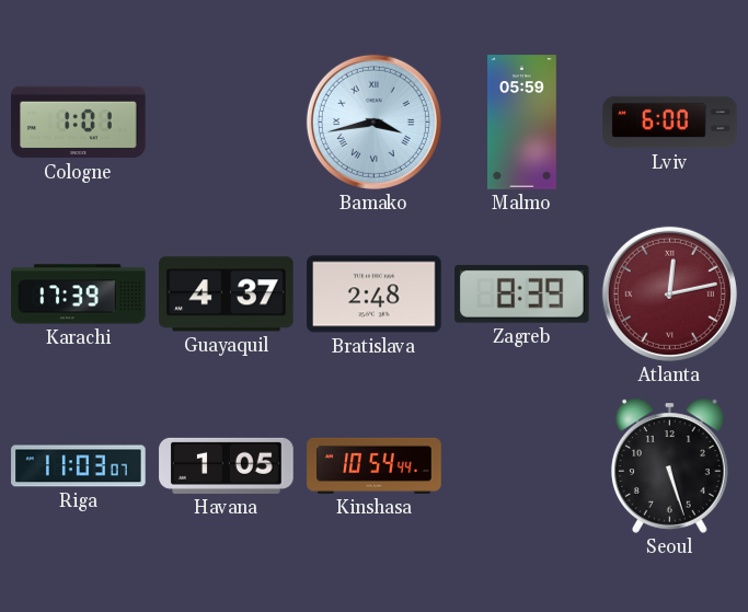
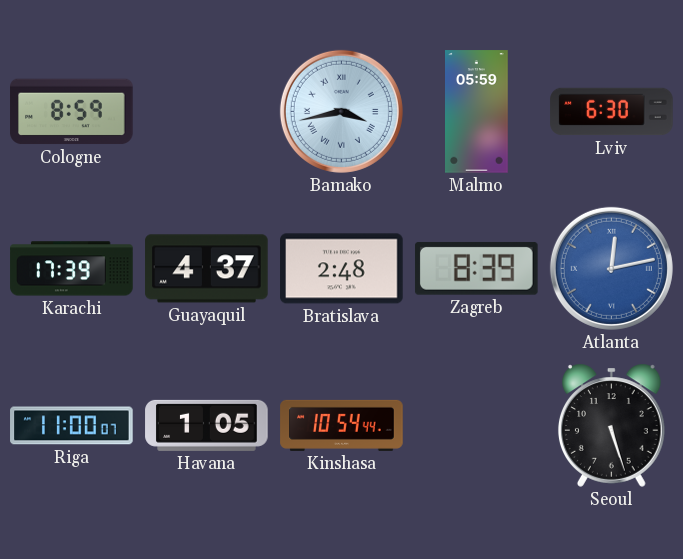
Cologne: 1:01 -> 8:59 (72, 112)
Lviv: 6:00 -> 6:30 (612, 112)
Atlanta dial: burgundy -> blue (611, 268)
Riga: 11:03 -> 11:00 (72, 426)
